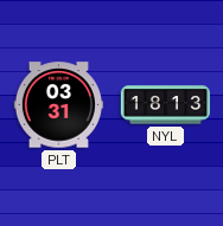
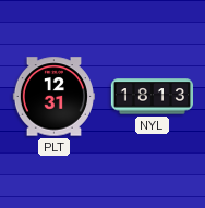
PLT: 03:31 -> 12:31 (53, 97)
